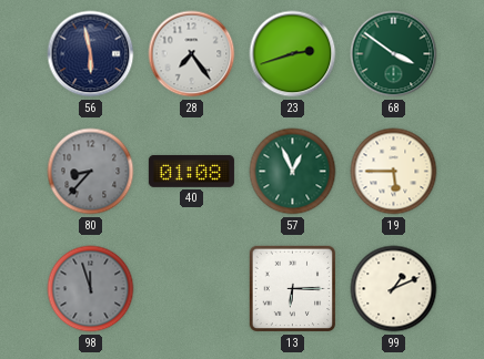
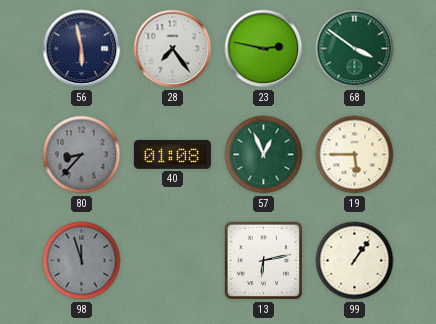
23: 2:42 -> 2:47 (264, 49)
13: 6:15 -> 6:13 (264, 261)
99: 1:11 -> 1:06 (355, 261)
